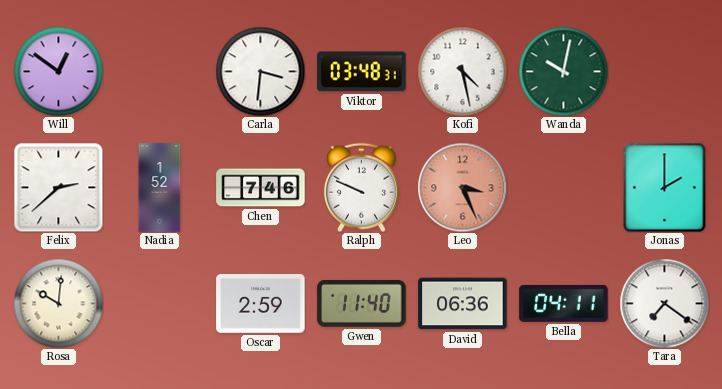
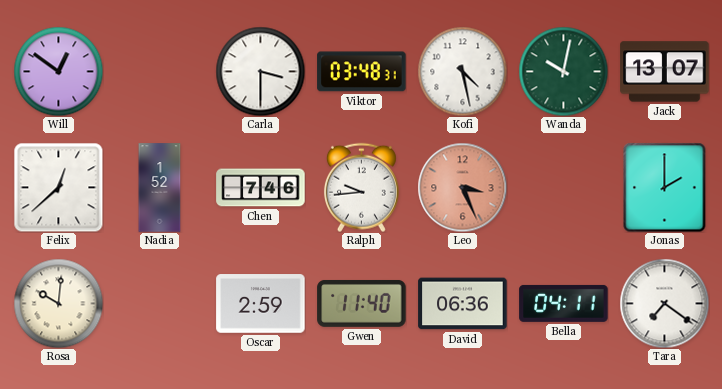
Carla: 3:31 -> 3:30 (260, 71)
Jack: none -> 13:07 (665, 72)
Felix: 2:38 -> 12:38 (58, 187)
Ralph: 9:49 -> 9:44 (361, 187)
